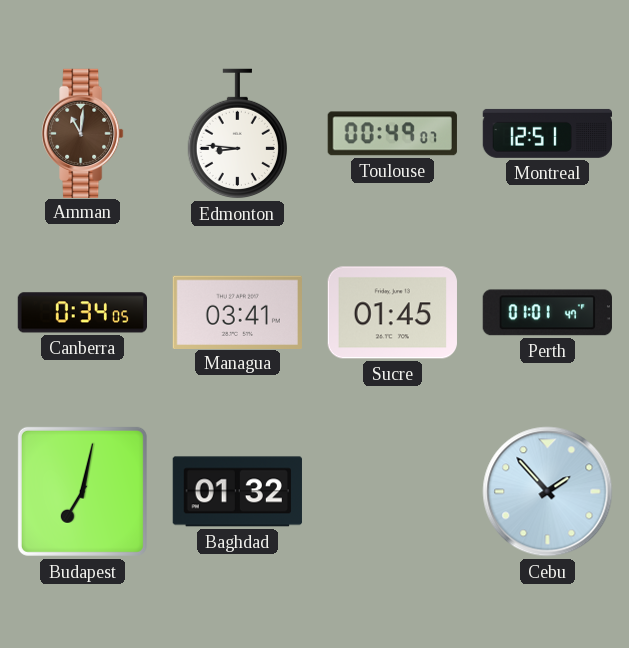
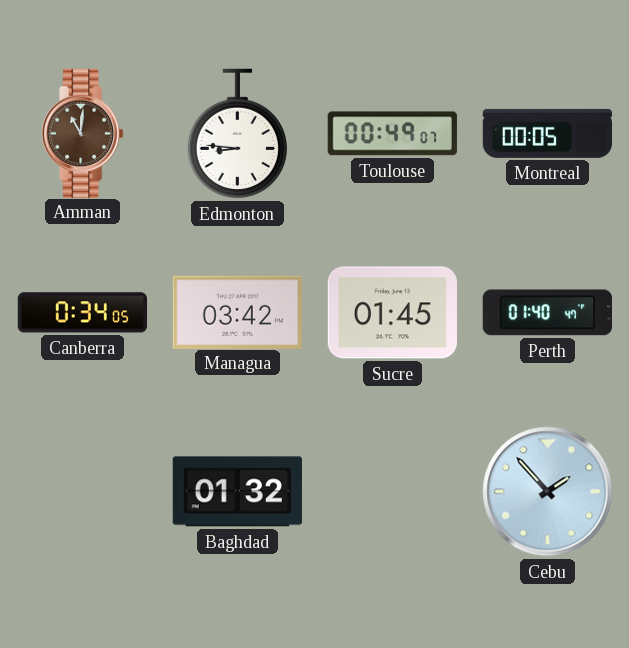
Montreal: 12:51 -> 00:05 (547, 133)
Managua: 03:41 -> 03:42 (237, 312)
Perth: 01:01 -> 01:40 (547, 313)
Budapest: 7:02 -> none (82, 491)
